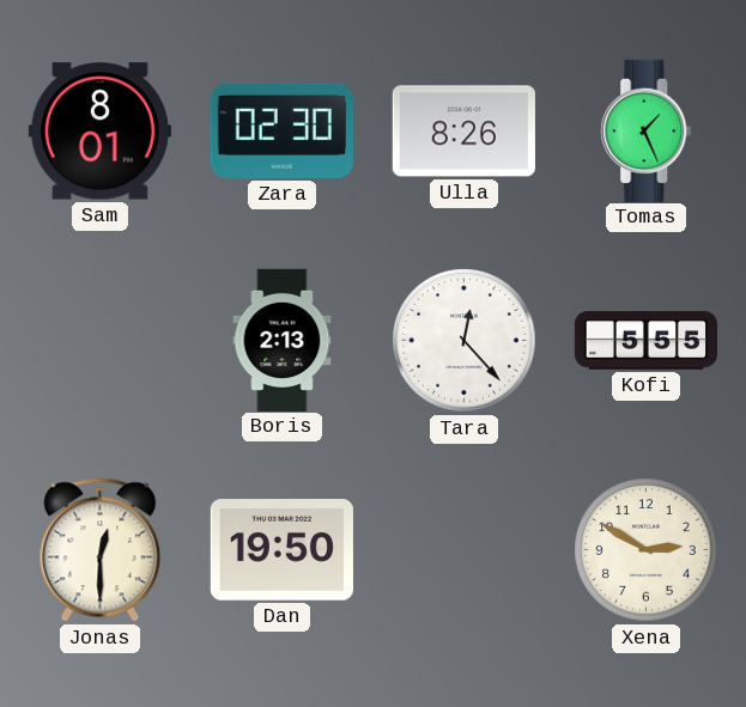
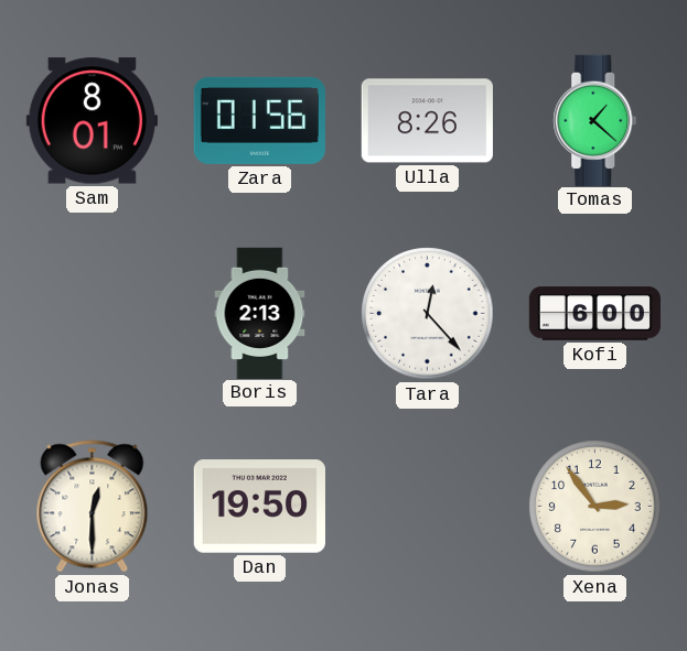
Zara: 02:30 -> 01:56 (259, 120)
Tomas: 1:26 -> 1:22 (595, 120)
Kofi: 5:55 -> 6:00 (594, 314)
Xena: 2:50 -> 2:54 (595, 507)
